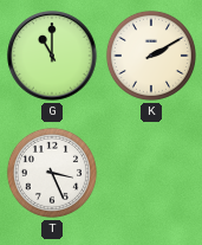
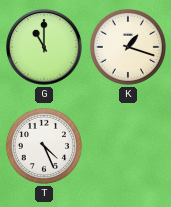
K: 2:10 -> 1:18 (128, 47)
T: 3:26 -> 4:26 (44, 146)
